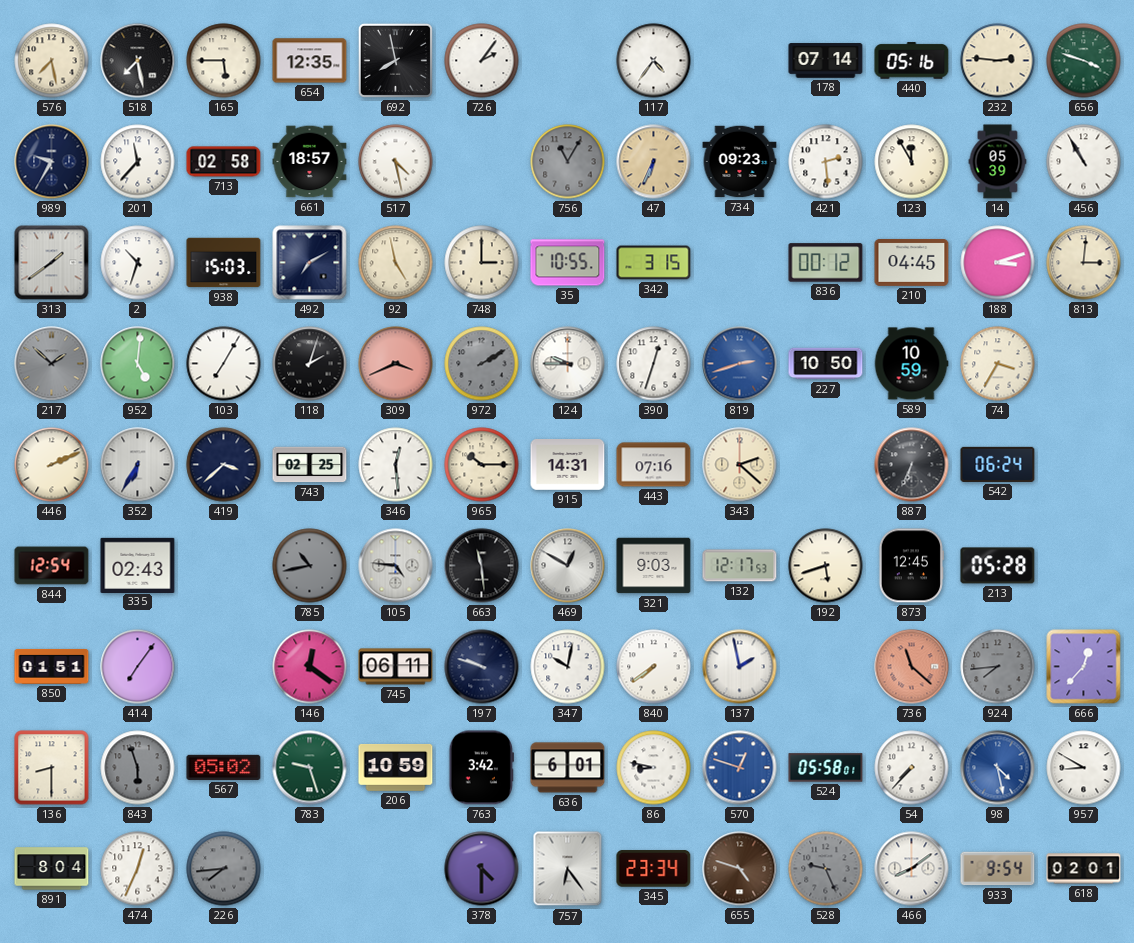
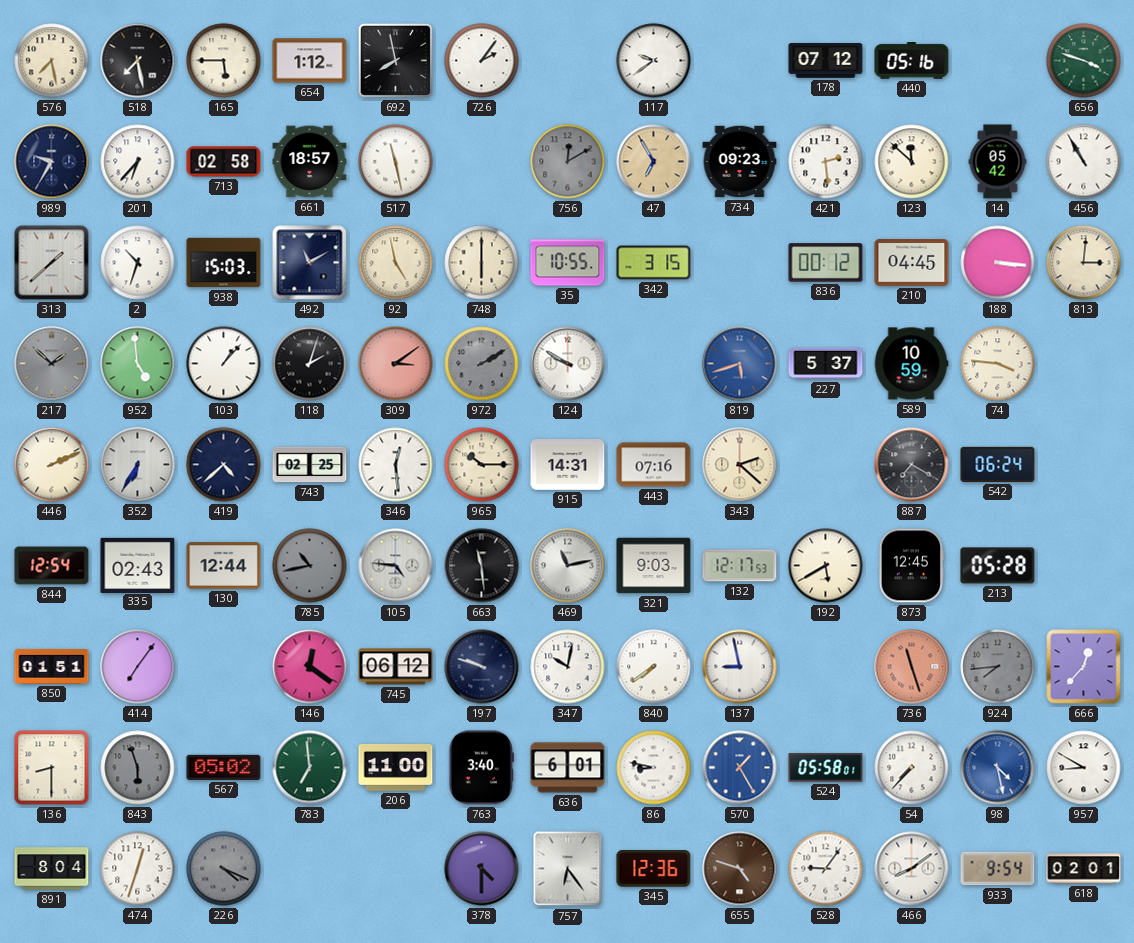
654: 12:35 -> 1:12 (310, 61)
117: 4:36 -> 9:39 (654, 61)
178: 07:14 -> 07:12 (826, 61)
232: 2:46 -> none (998, 61)
201: 11:37 -> 6:37 (138, 162)
517: 4:28 -> 11:28 (396, 162)
756: 11:05 -> 12:10 (568, 162)
47: 6:34 -> 6:55 (654, 162)
123: 11:55 -> 11:52 (912, 162)
14: 05:39 -> 05:42 (998, 162)
313: 1:39 -> 1:38 (52, 263)
492: 7:10 -> 11:10 (310, 263)
748: 3:00 -> 6:00 (482, 263)
188: 3:12 -> 3:16 (998, 263)
952: 5:01 -> 4:59 (138, 364)
103: 7:05 -> 1:07 (224, 364)
309: 3:41 -> 3:09 (396, 364)
124: 9:45 -> 9:50 (568, 364)
390: 12:33 -> none (654, 364)
819: 2:42 -> 5:42 (740, 364)
227: 10:50 -> 5:37 (826, 364)
74: 3:35 -> 3:46 (998, 364)
419: 3:38 -> 4:38 (224, 465)
887: 6:34 -> 7:20 (912, 465)
130: none -> 12:44 (224, 566)
469: 12:50 -> 11:13 (568, 566)
192: 5:42 -> 5:40 (826, 566)
745: 06:11 -> 06:12 (396, 667)
137: 1:58 -> 8:58 (740, 667)
736: 11:22 -> 11:27 (912, 667)
783: 9:27 -> 6:59 (310, 768)
206: 10:59 -> 11:00 (396, 767)
763: 3:42 -> 3:40 (481, 768)
570: 12:48 -> 1:25 (740, 768)
474: 12:34 -> 12:33 (138, 869)
226: 7:44 -> 4:19 (224, 869)
345: 23:34 -> 12:36 (654, 869)
528: 9:26 -> 9:06 (826, 869)
528 dial: grey -> white (826, 869)
